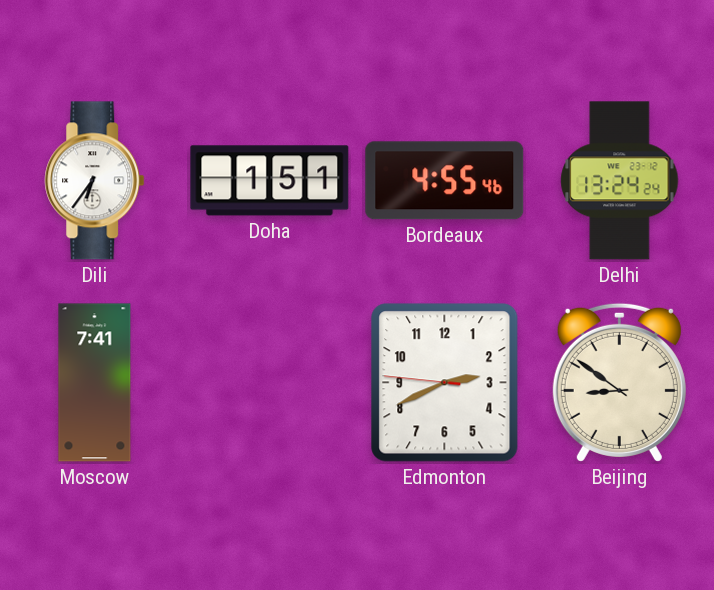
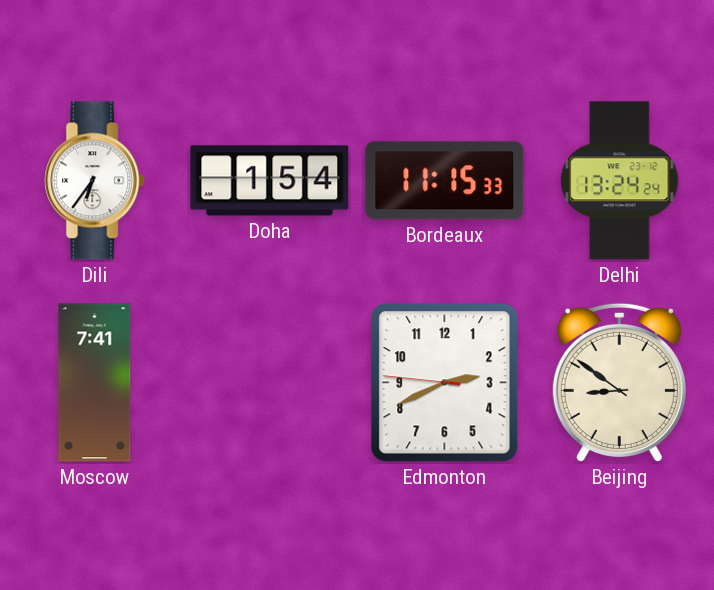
Doha: 1:51 -> 1:54 (270, 181)
Bordeaux: 4:55 -> 11:15 (445, 181)
